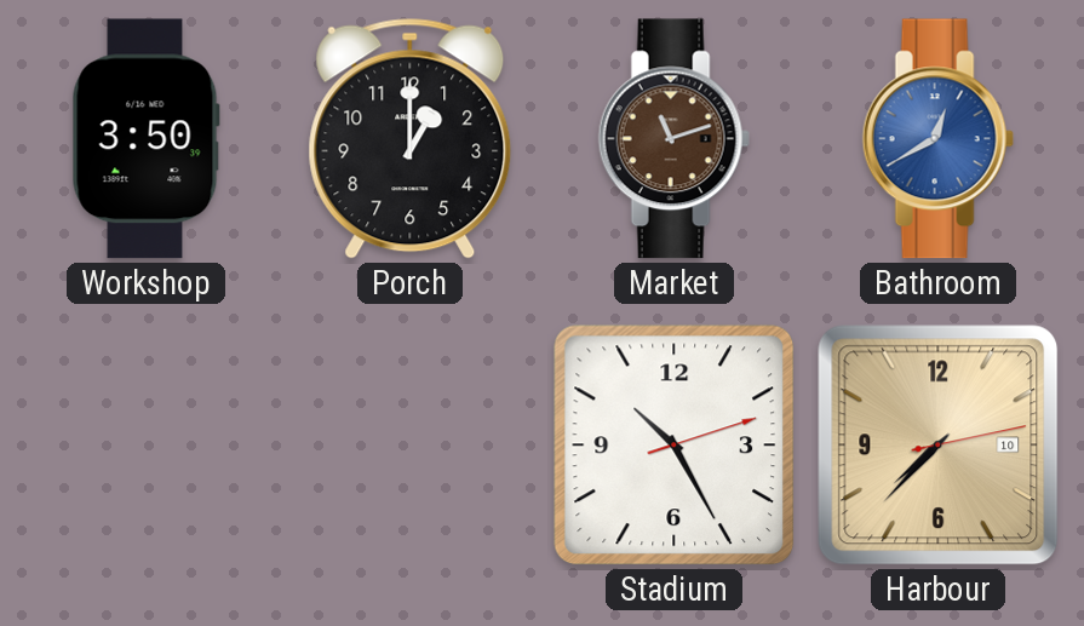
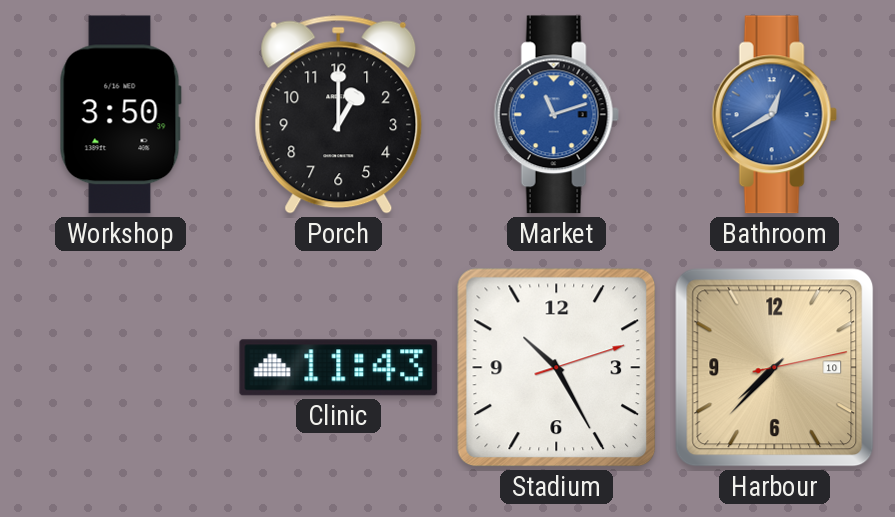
Market dial: brown -> blue (556, 115)
Clinic: none -> 11:43 (339, 368)
